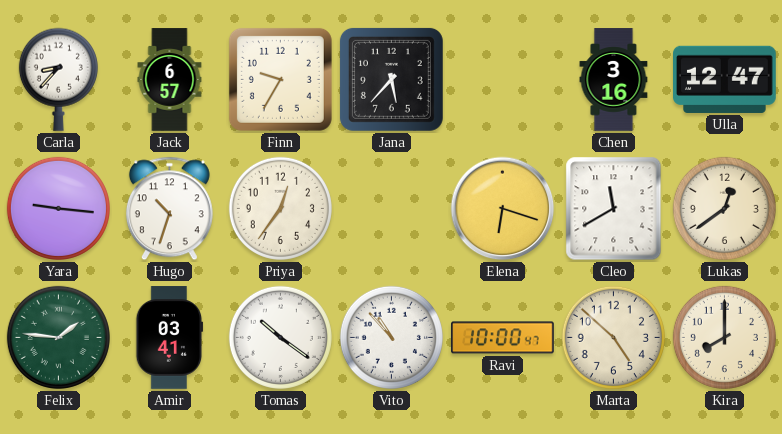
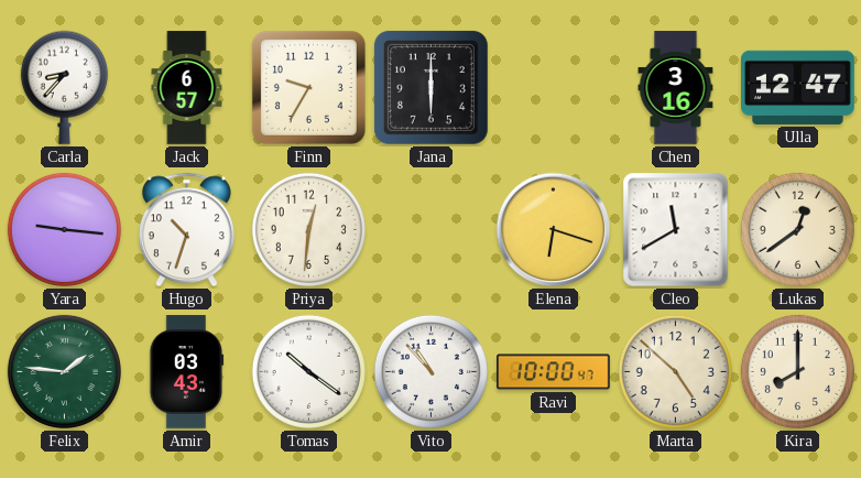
Jana: 5:37 -> 6:00 (430, 87)
Priya: 12:36 -> 12:31 (308, 229)
Amir: 03:41 -> 03:43 (187, 372)
